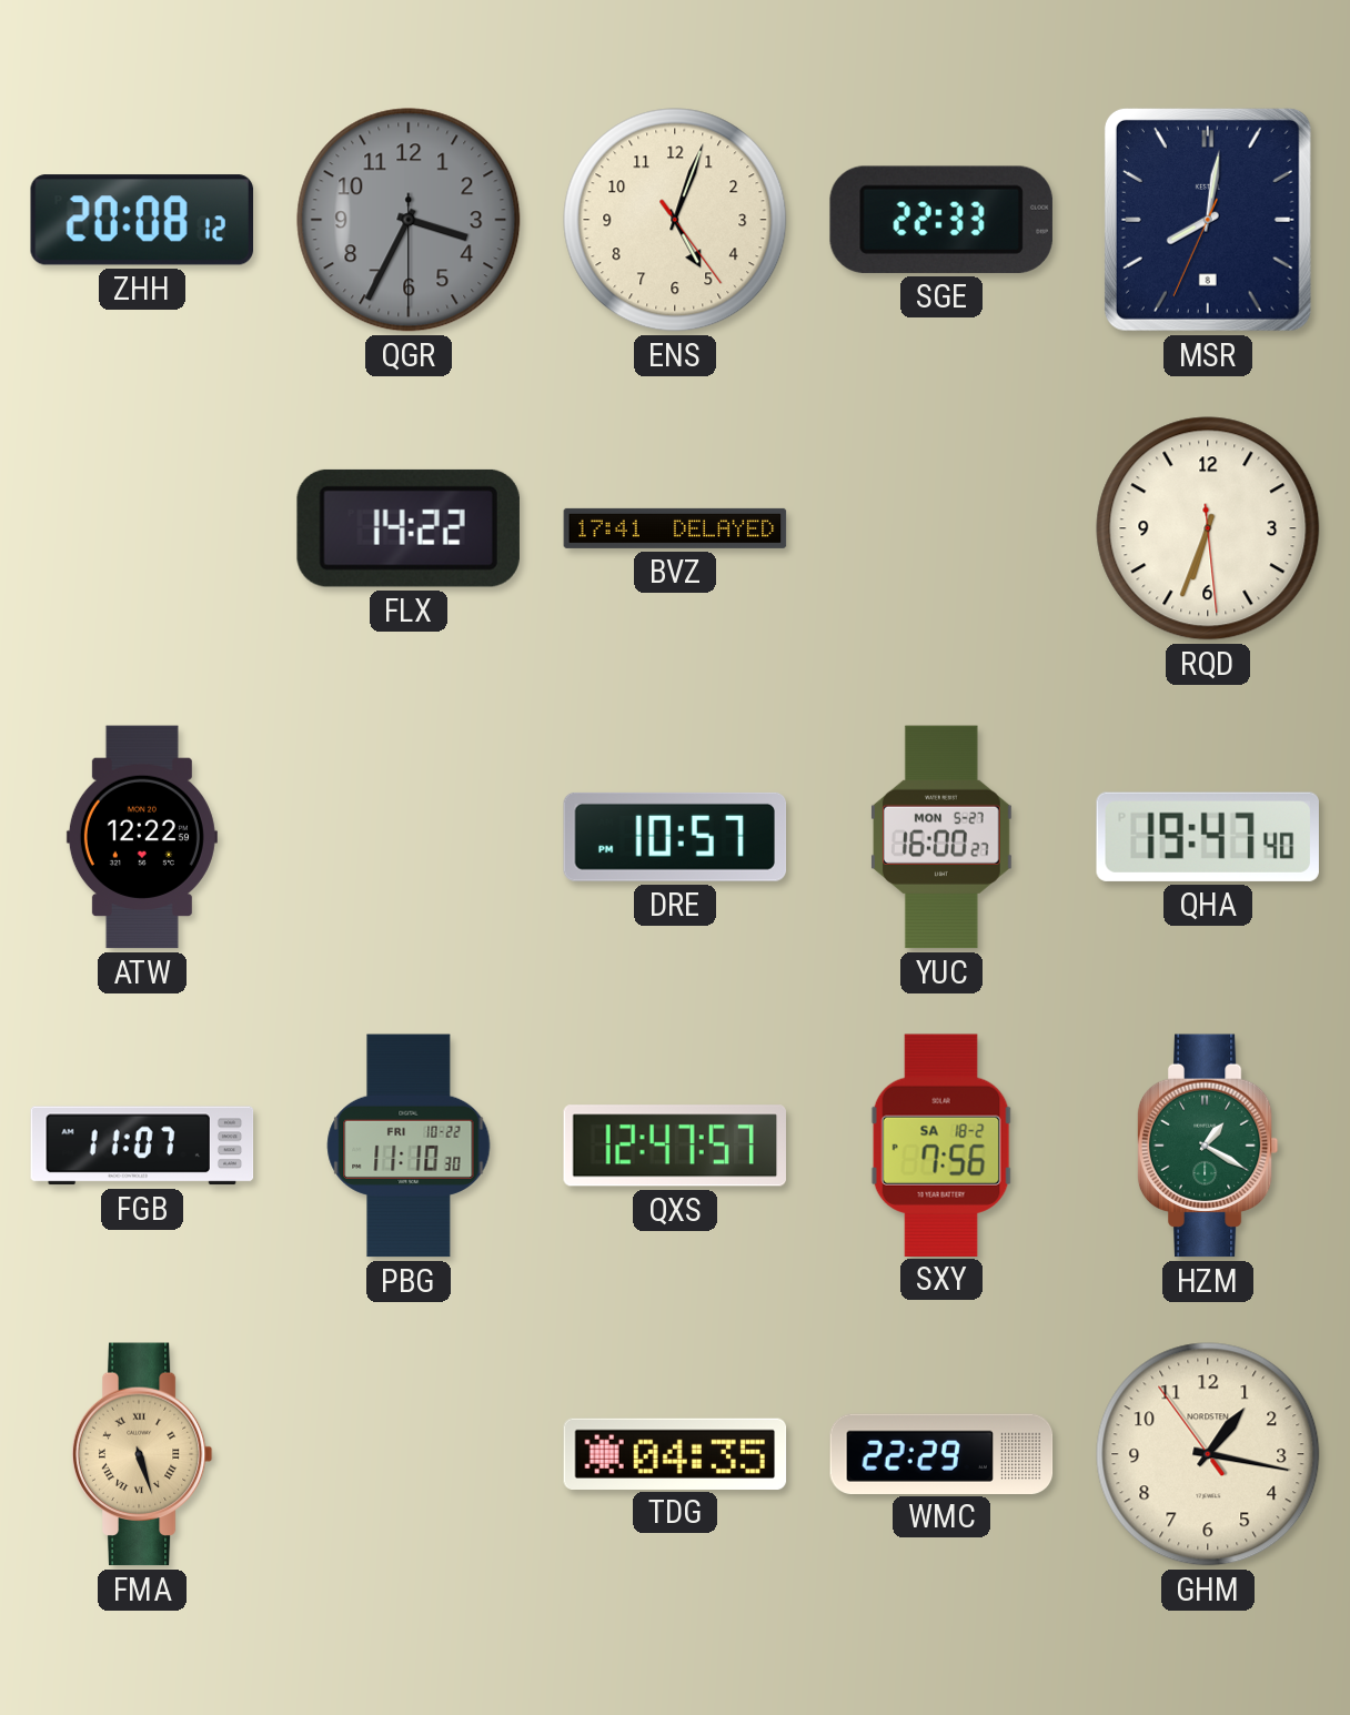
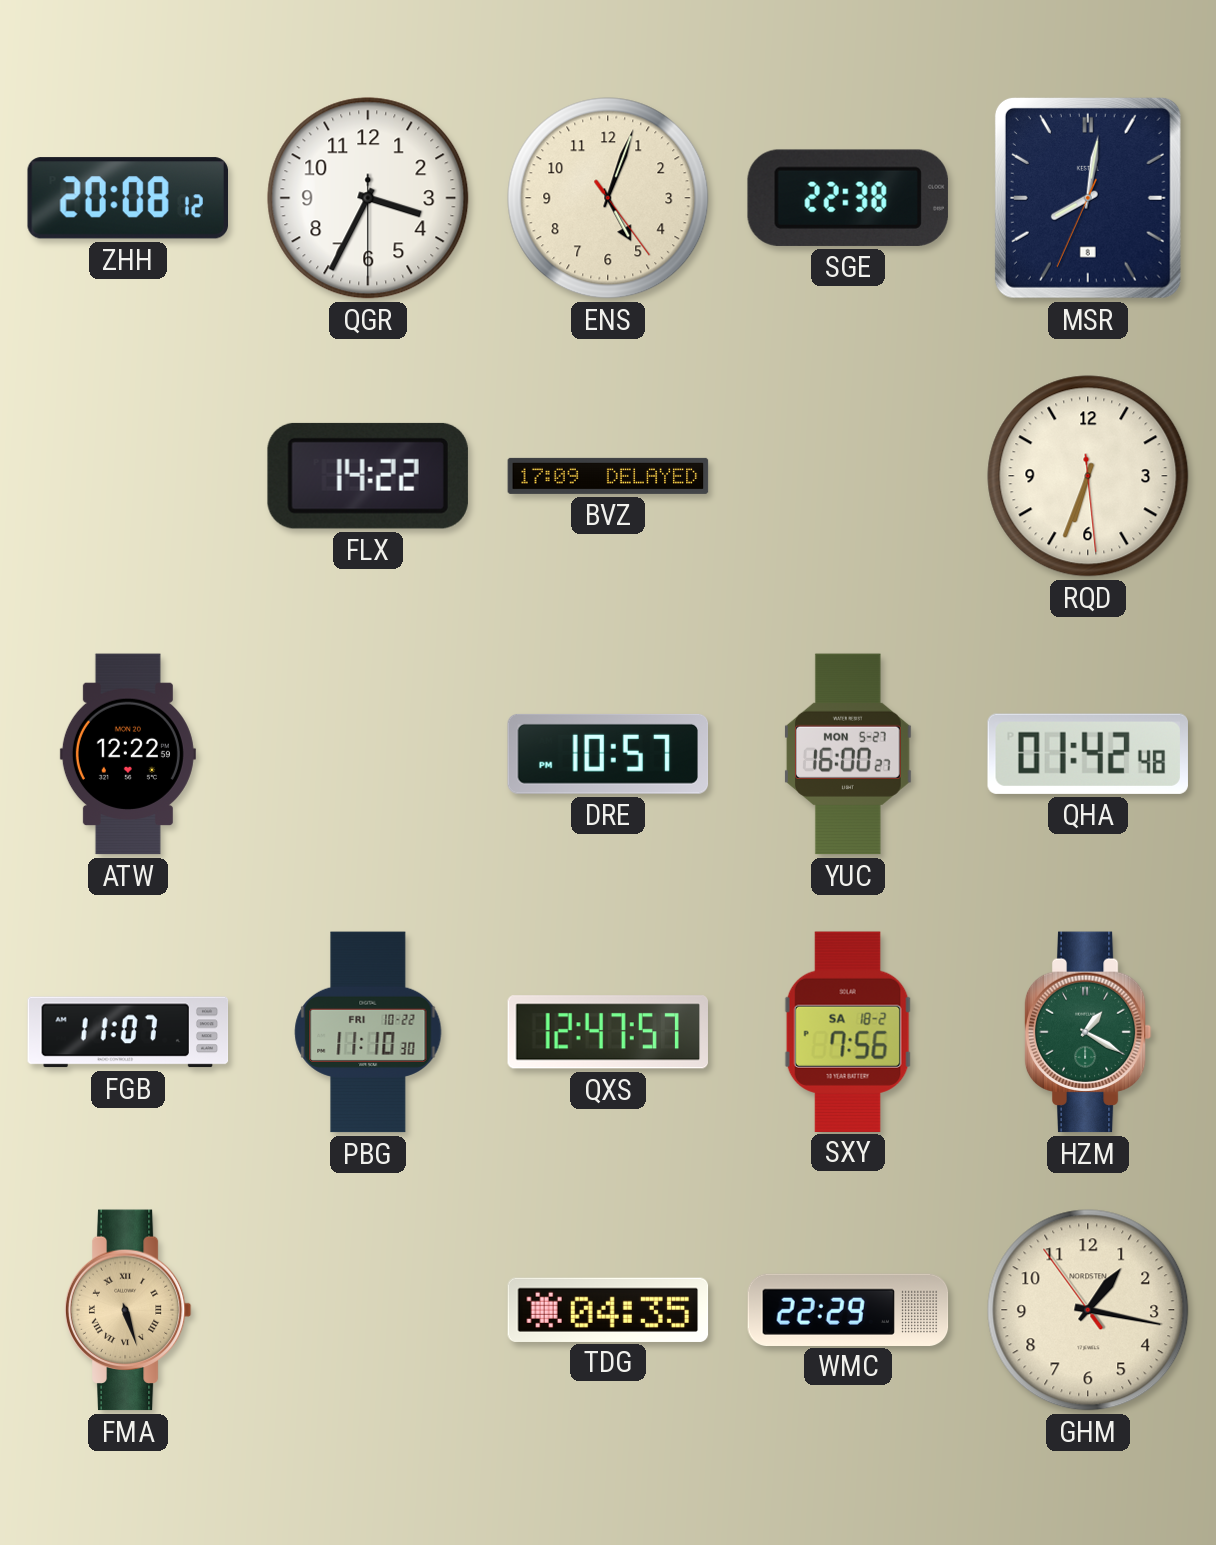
QGR dial: grey -> white (368, 198)
SGE: 22:33 -> 22:38 (848, 198)
BVZ: 17:41 -> 17:09 (608, 476)
QHA: 19:47 -> 01:42 (1088, 754)
